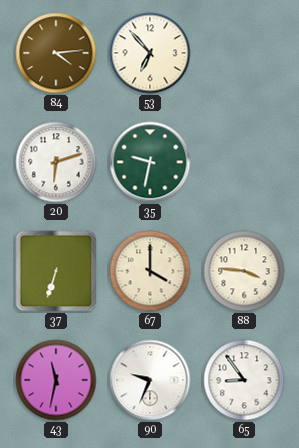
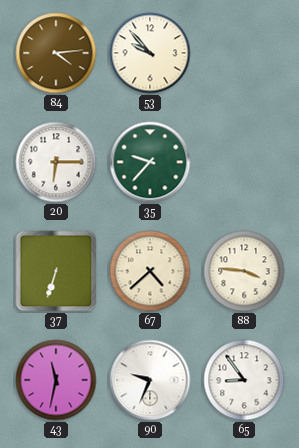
53: 6:53 -> 9:53 (150, 53)
20: 6:12 -> 6:15 (56, 162)
35: 9:32 -> 9:37 (150, 162)
67: 4:00 -> 4:38 (150, 271)
